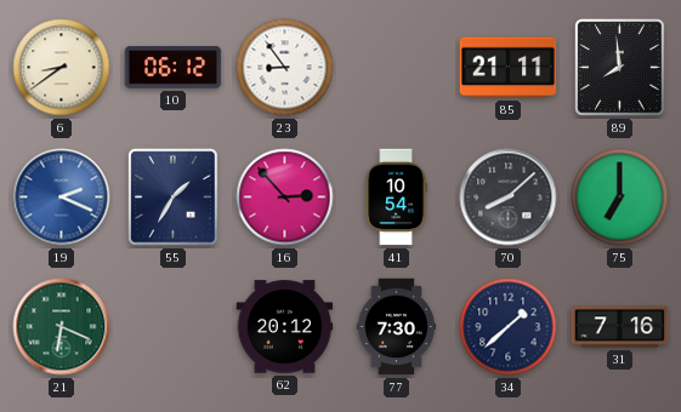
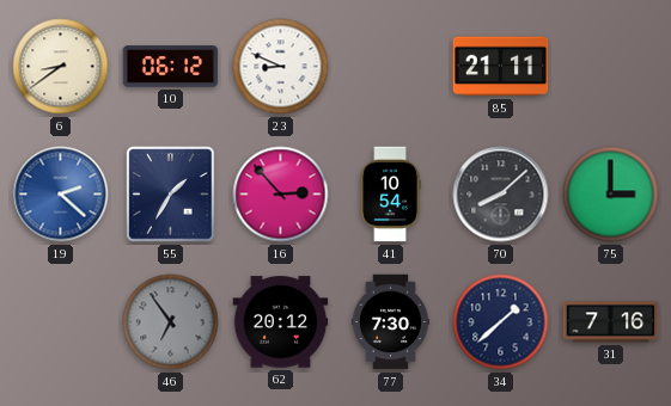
23: 8:54 -> 8:49 (281, 67)
89: 7:59 -> none (620, 68)
19: 2:19 -> 2:22 (61, 195)
75: 7:00 -> 3:00 (611, 195)
21: 6:19 -> none (62, 327)
46: none -> 6:54 (171, 322)
